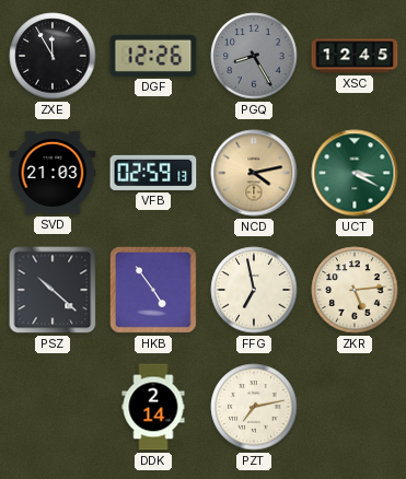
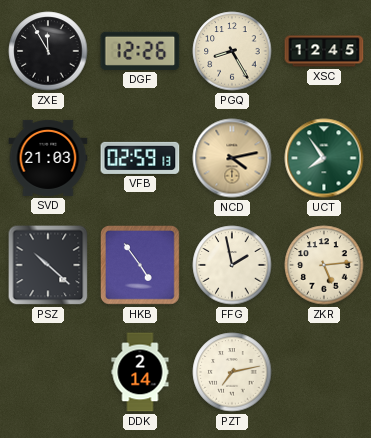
PGQ dial: grey -> cream (232, 51)
UCT: 3:20 -> 7:54 (324, 158)
FFG: 6:58 -> 1:58 (232, 265)
